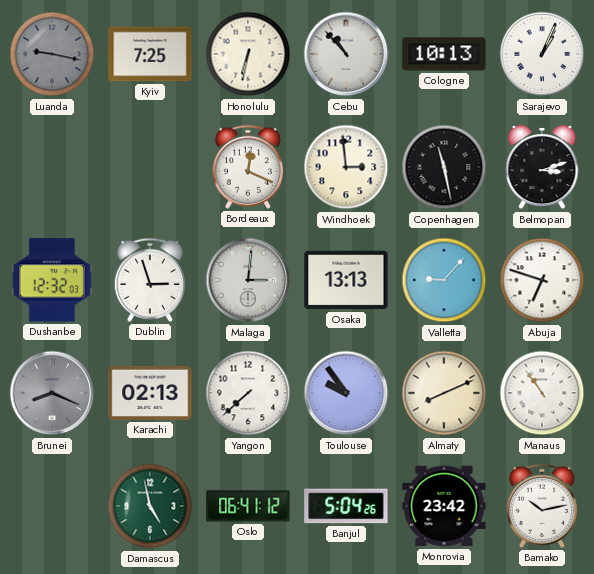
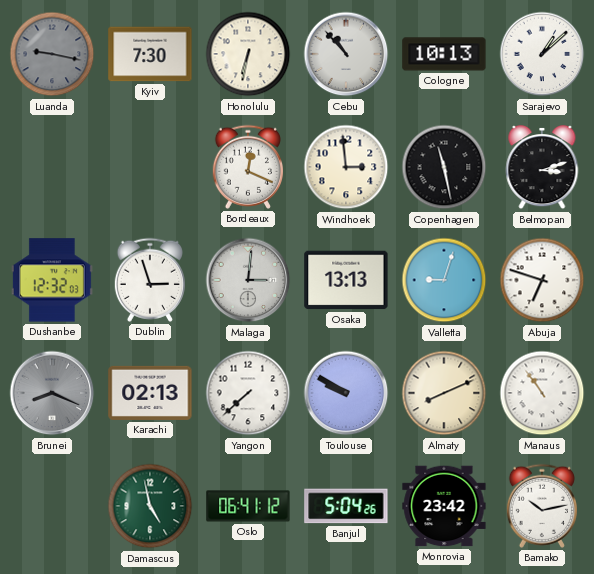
Kyiv: 7:25 -> 7:30 (150, 54)
Sarajevo: 1:04 -> 1:08 (542, 54)
Valletta: 9:07 -> 9:03 (444, 280)
Toulouse: 9:54 -> 9:50 (346, 393)
